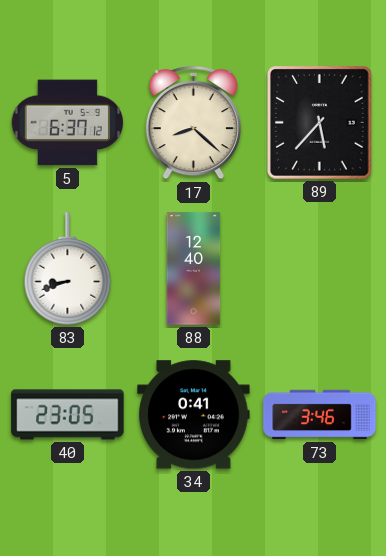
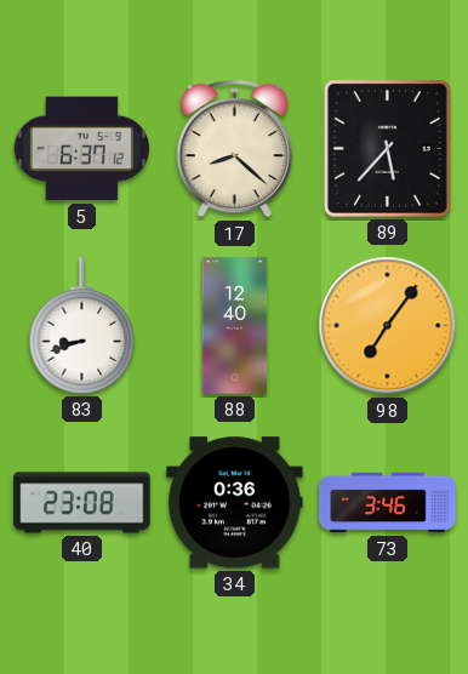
98: none -> 7:06 (388, 326)
40: 23:05 -> 23:08 (82, 503)
34: 0:41 -> 0:36 (235, 503)
